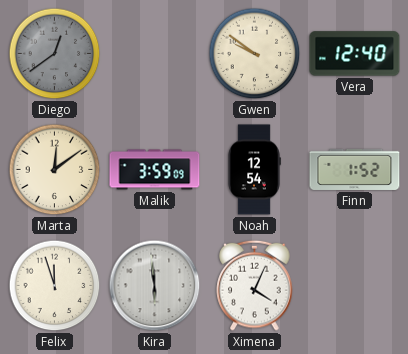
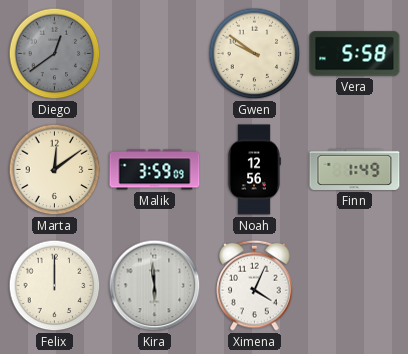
Vera: 12:40 -> 5:58 (355, 54)
Noah: 12:54 -> 12:56 (254, 170)
Finn: 1:52 -> 1:49 (355, 169)
Felix: 11:57 -> 12:00 (55, 286)
